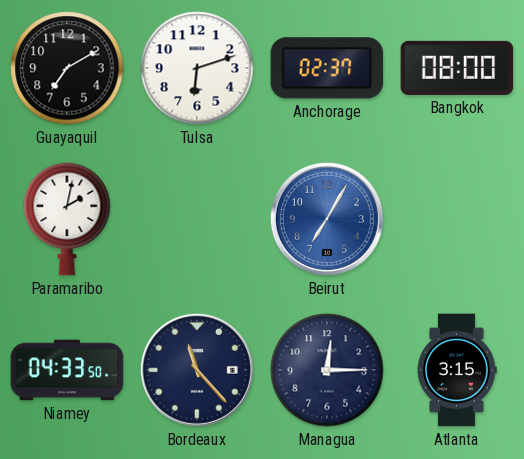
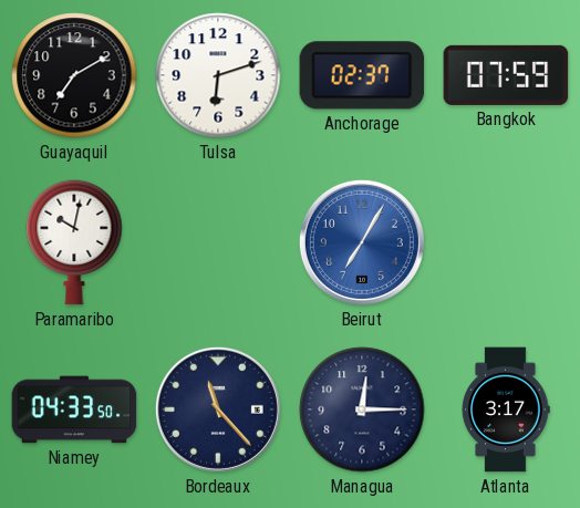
Bangkok: 08:00 -> 07:59 (506, 75)
Paramaribo: 2:02 -> 10:02 (74, 242)
Atlanta: 3:15 -> 3:17 (506, 409)
